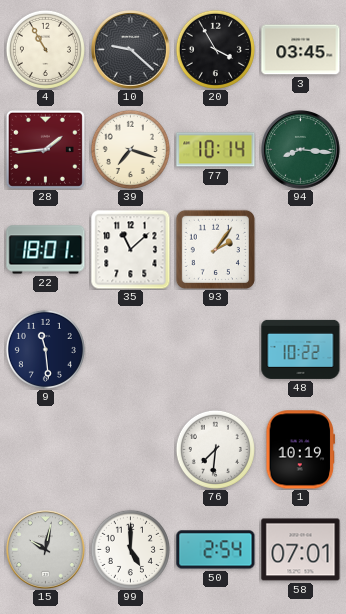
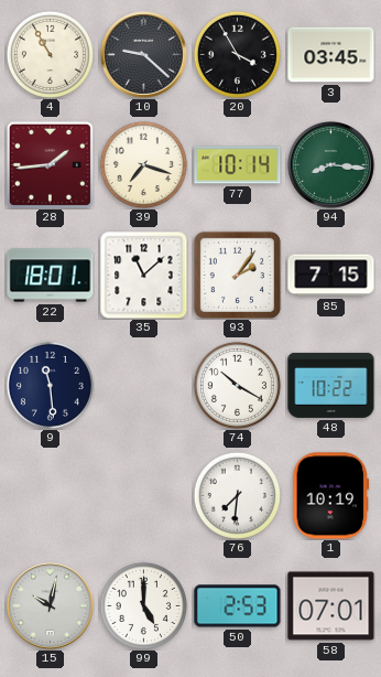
85: none -> 7:15 (331, 276)
74: none -> 10:20 (237, 385)
50: 2:54 -> 2:53 (238, 606)
